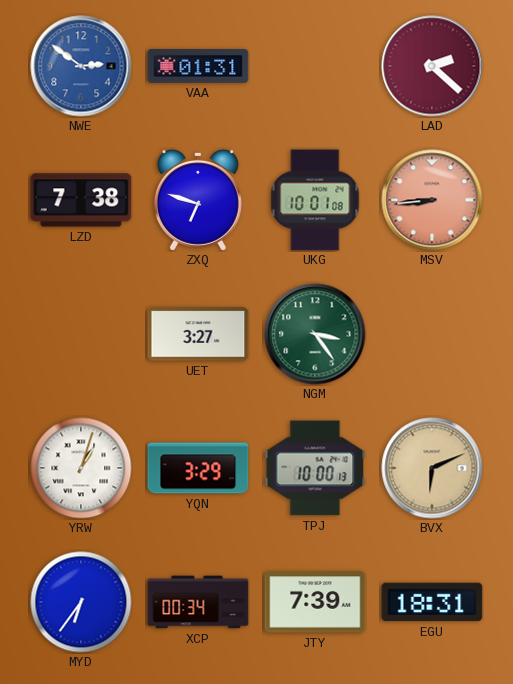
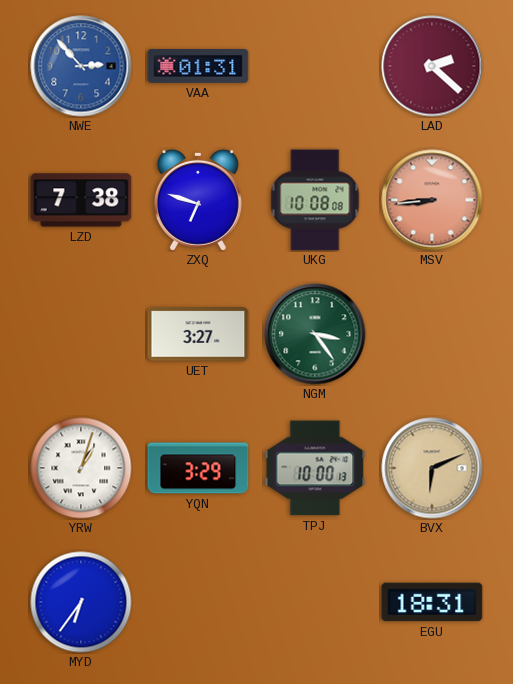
NWE: 2:51 -> 2:53 (81, 66)
UKG: 10:01 -> 10:08 (315, 200)
XCP: 00:34 -> none (198, 602)
JTY: 7:39 -> none (315, 602)
